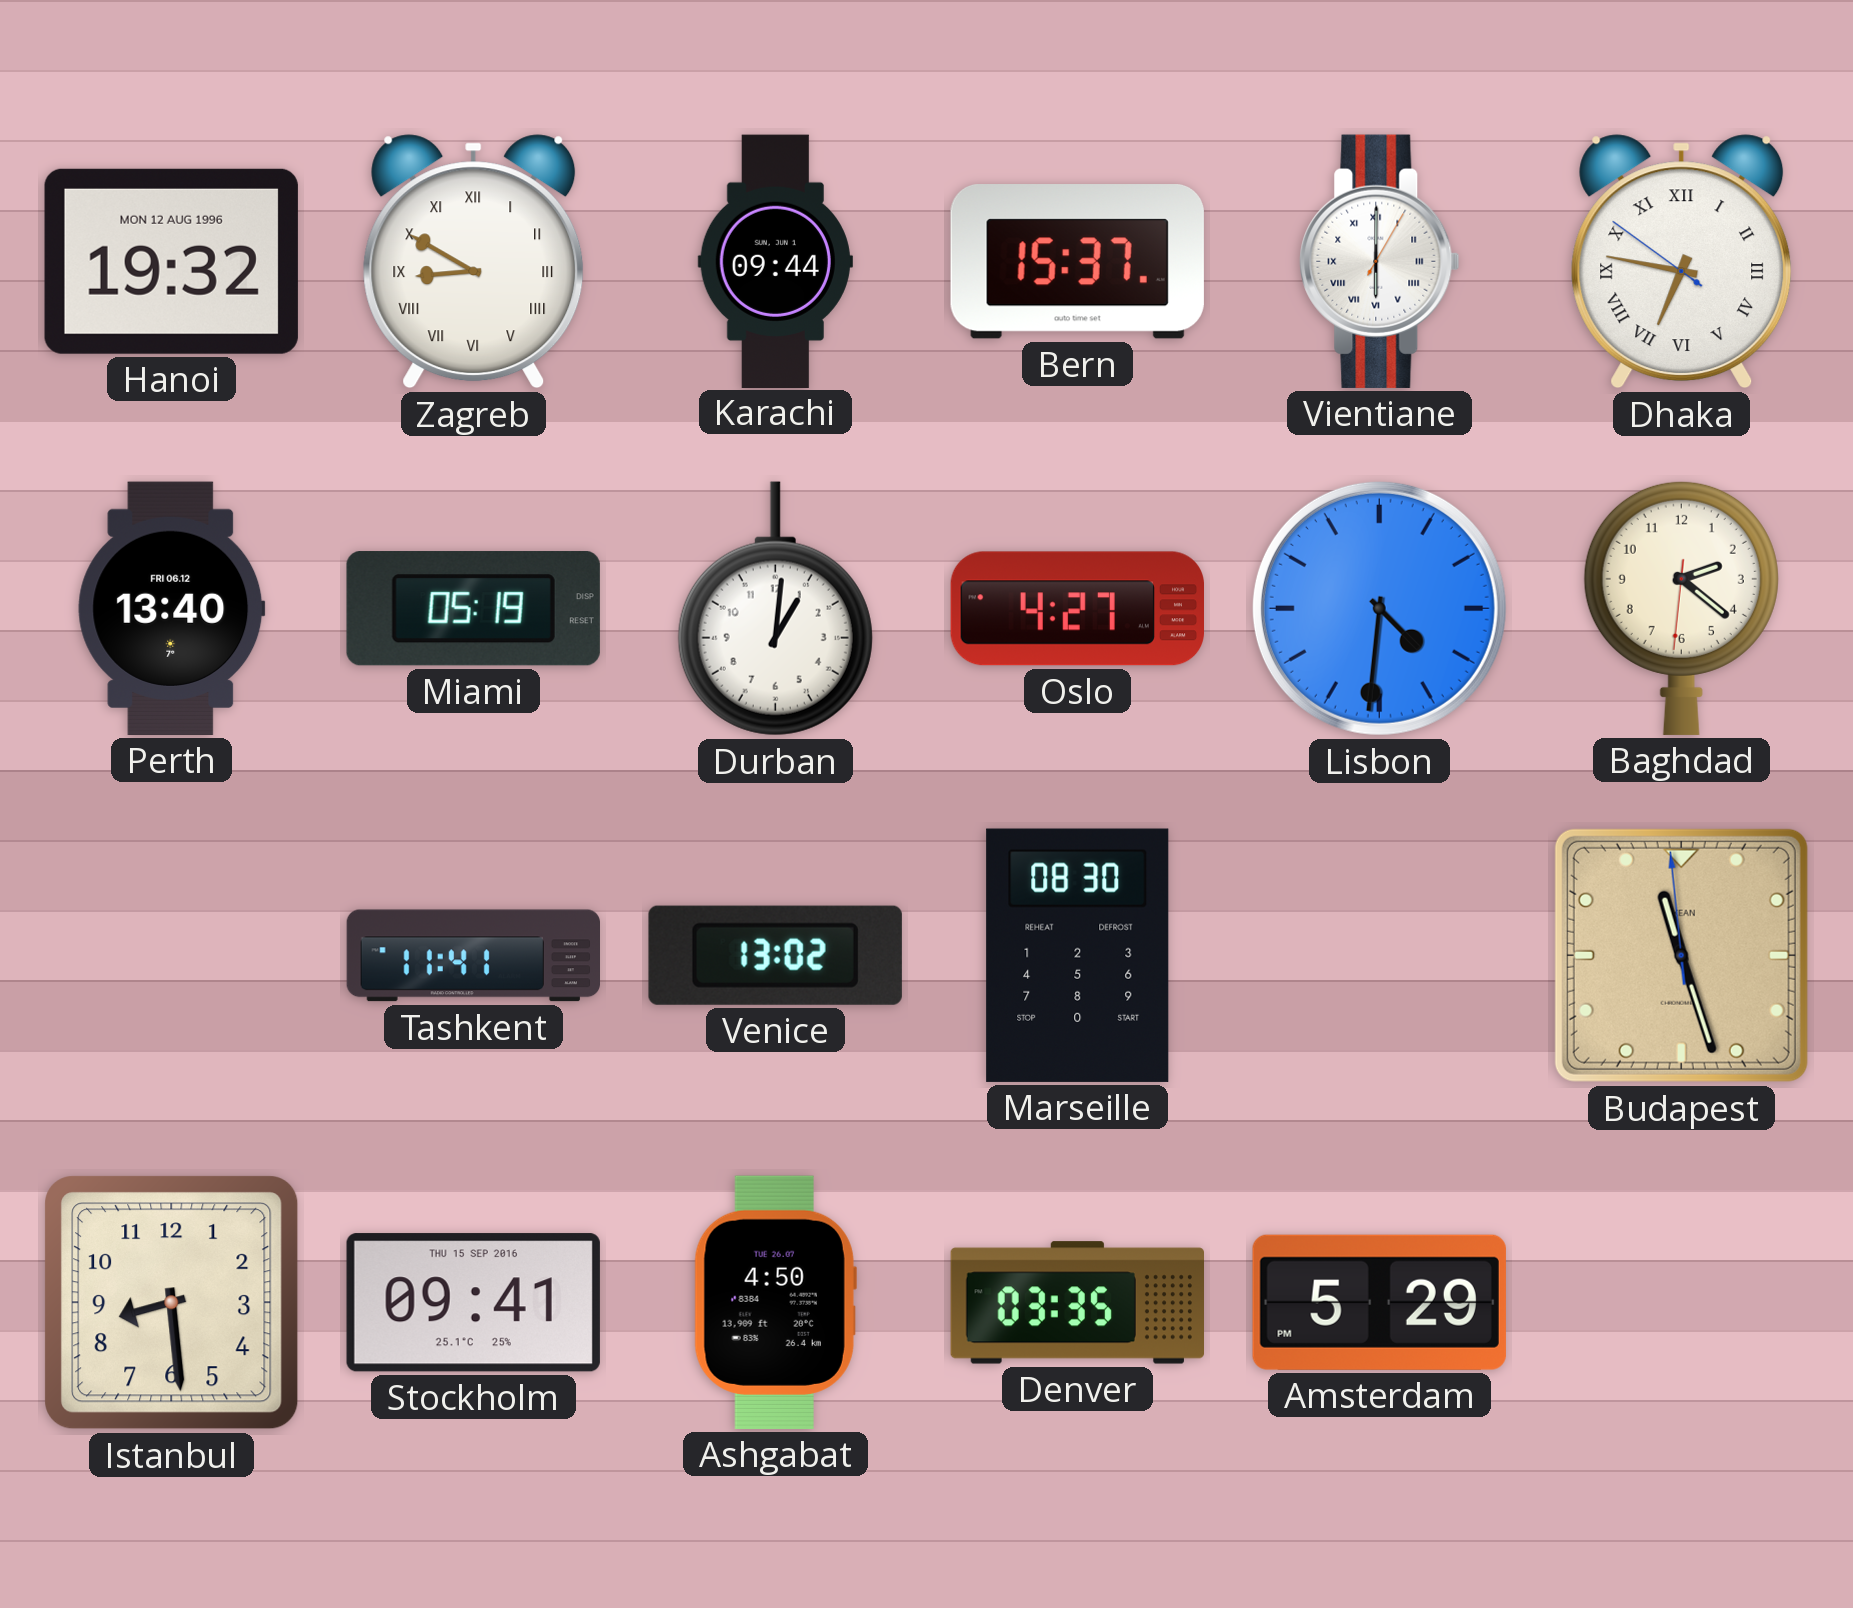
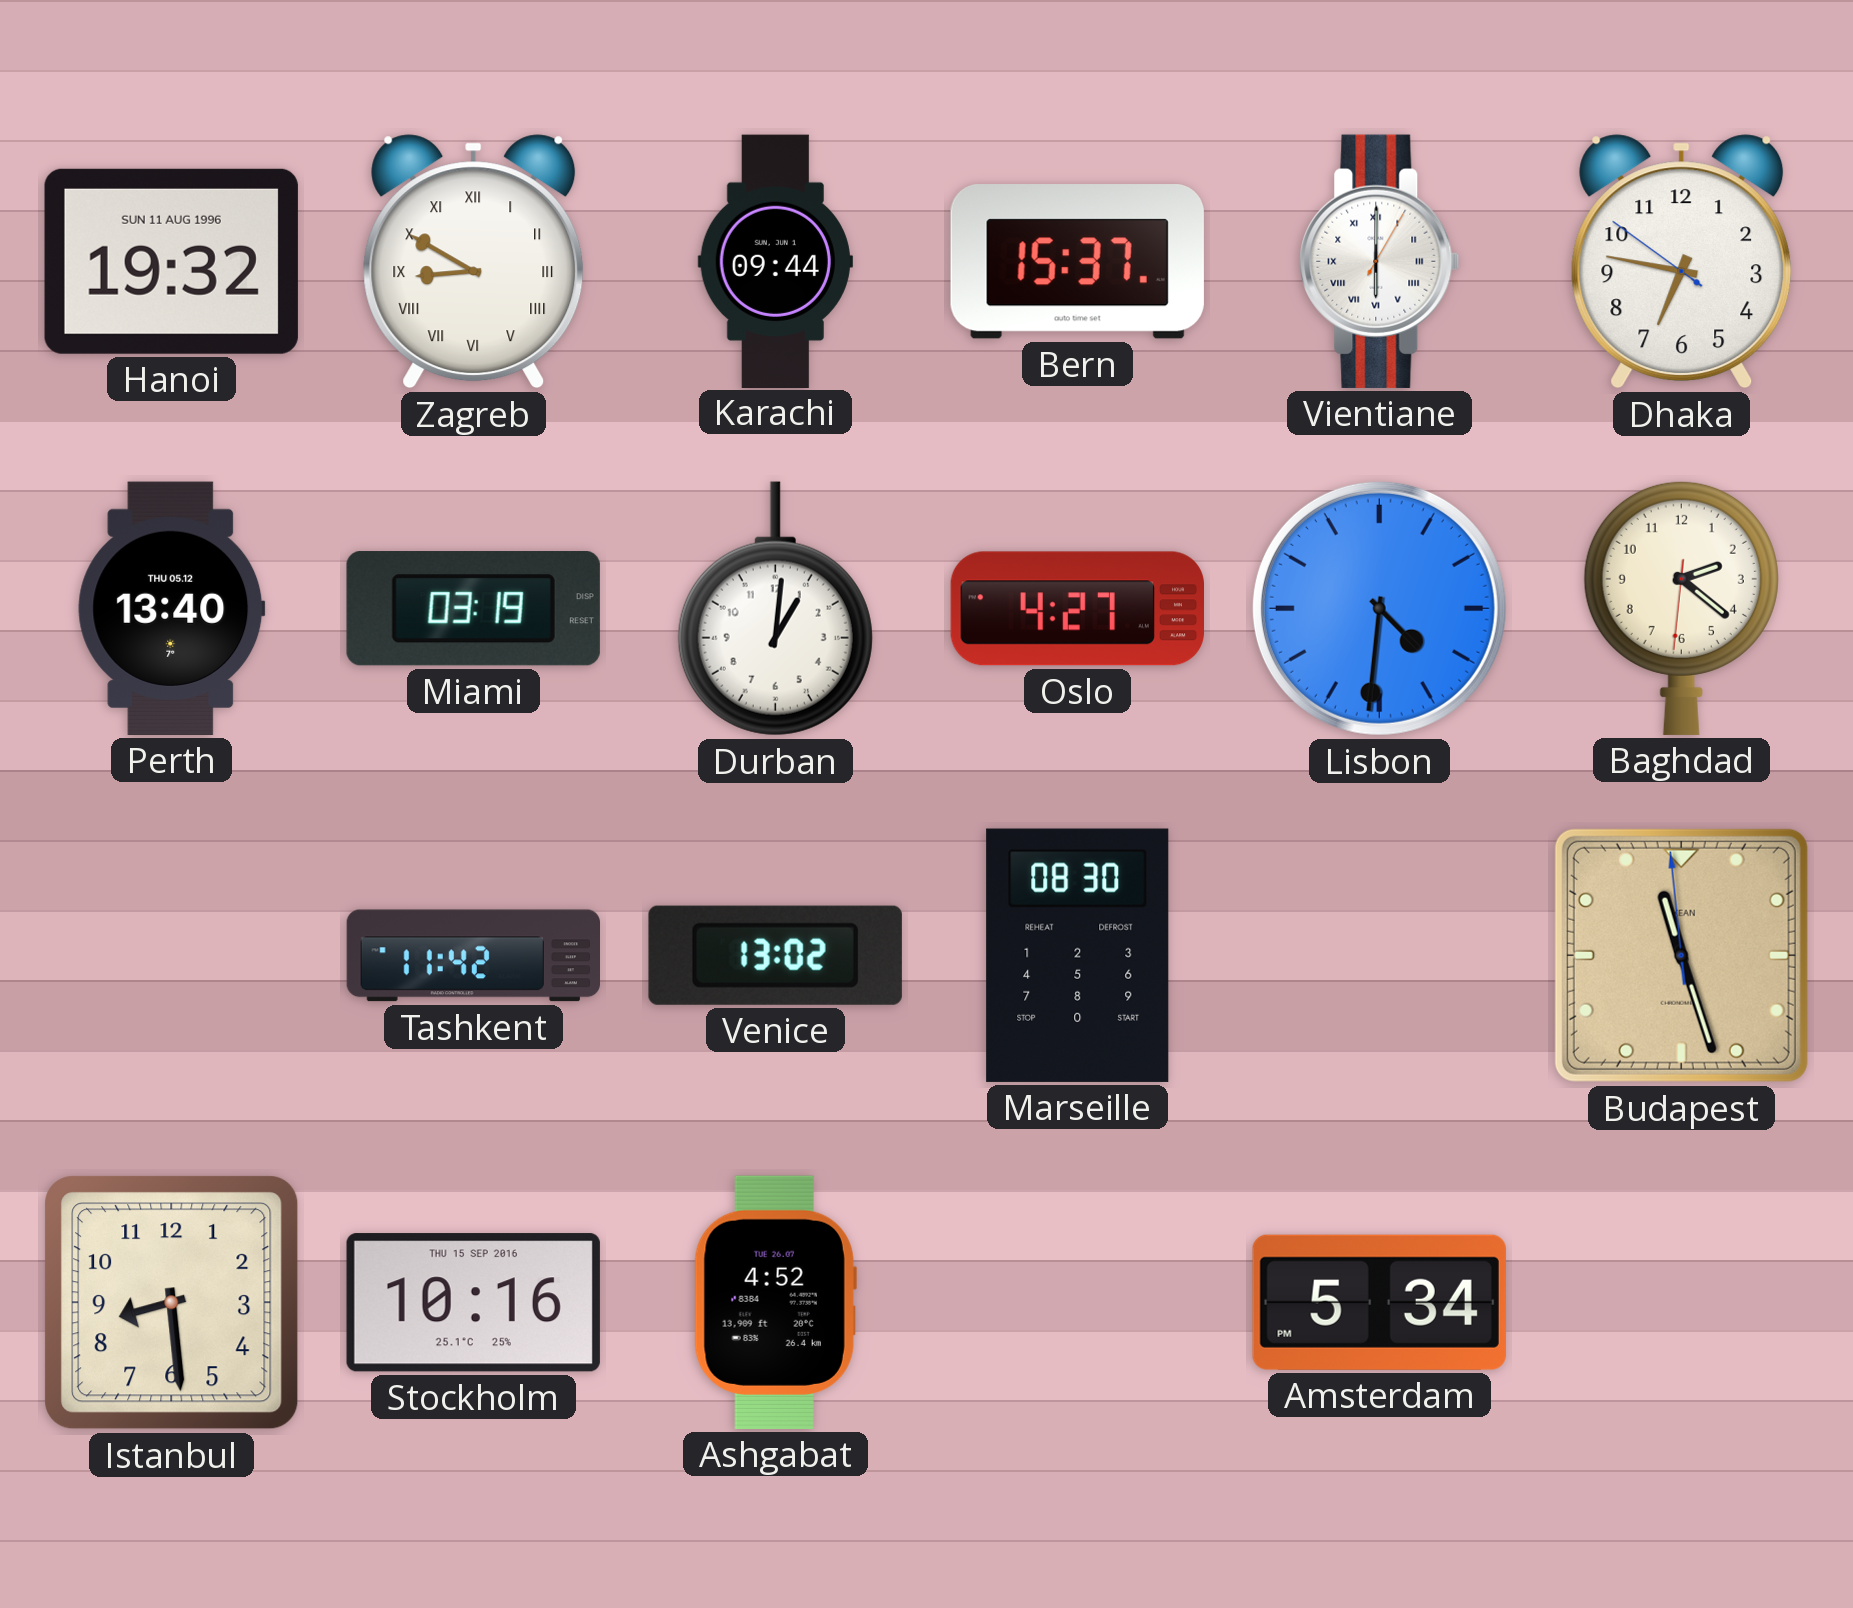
Hanoi date: MON 12 AUG 1996 -> SUN 11 AUG 1996 (171, 261)
Dhaka numerals: Roman -> Arabic (1682, 262)
Perth date: FRI 06.12 -> THU 05.12 (172, 608)
Miami: 05:19 -> 03:19 (473, 609)
Tashkent: 11:41 -> 11:42 (473, 956)
Stockholm: 09:41 -> 10:16 (473, 1303)
Ashgabat: 4:50 -> 4:52 (775, 1302)
Denver: 03:35 -> none (1077, 1303)
Amsterdam: 5:29 -> 5:34 (1379, 1302)
